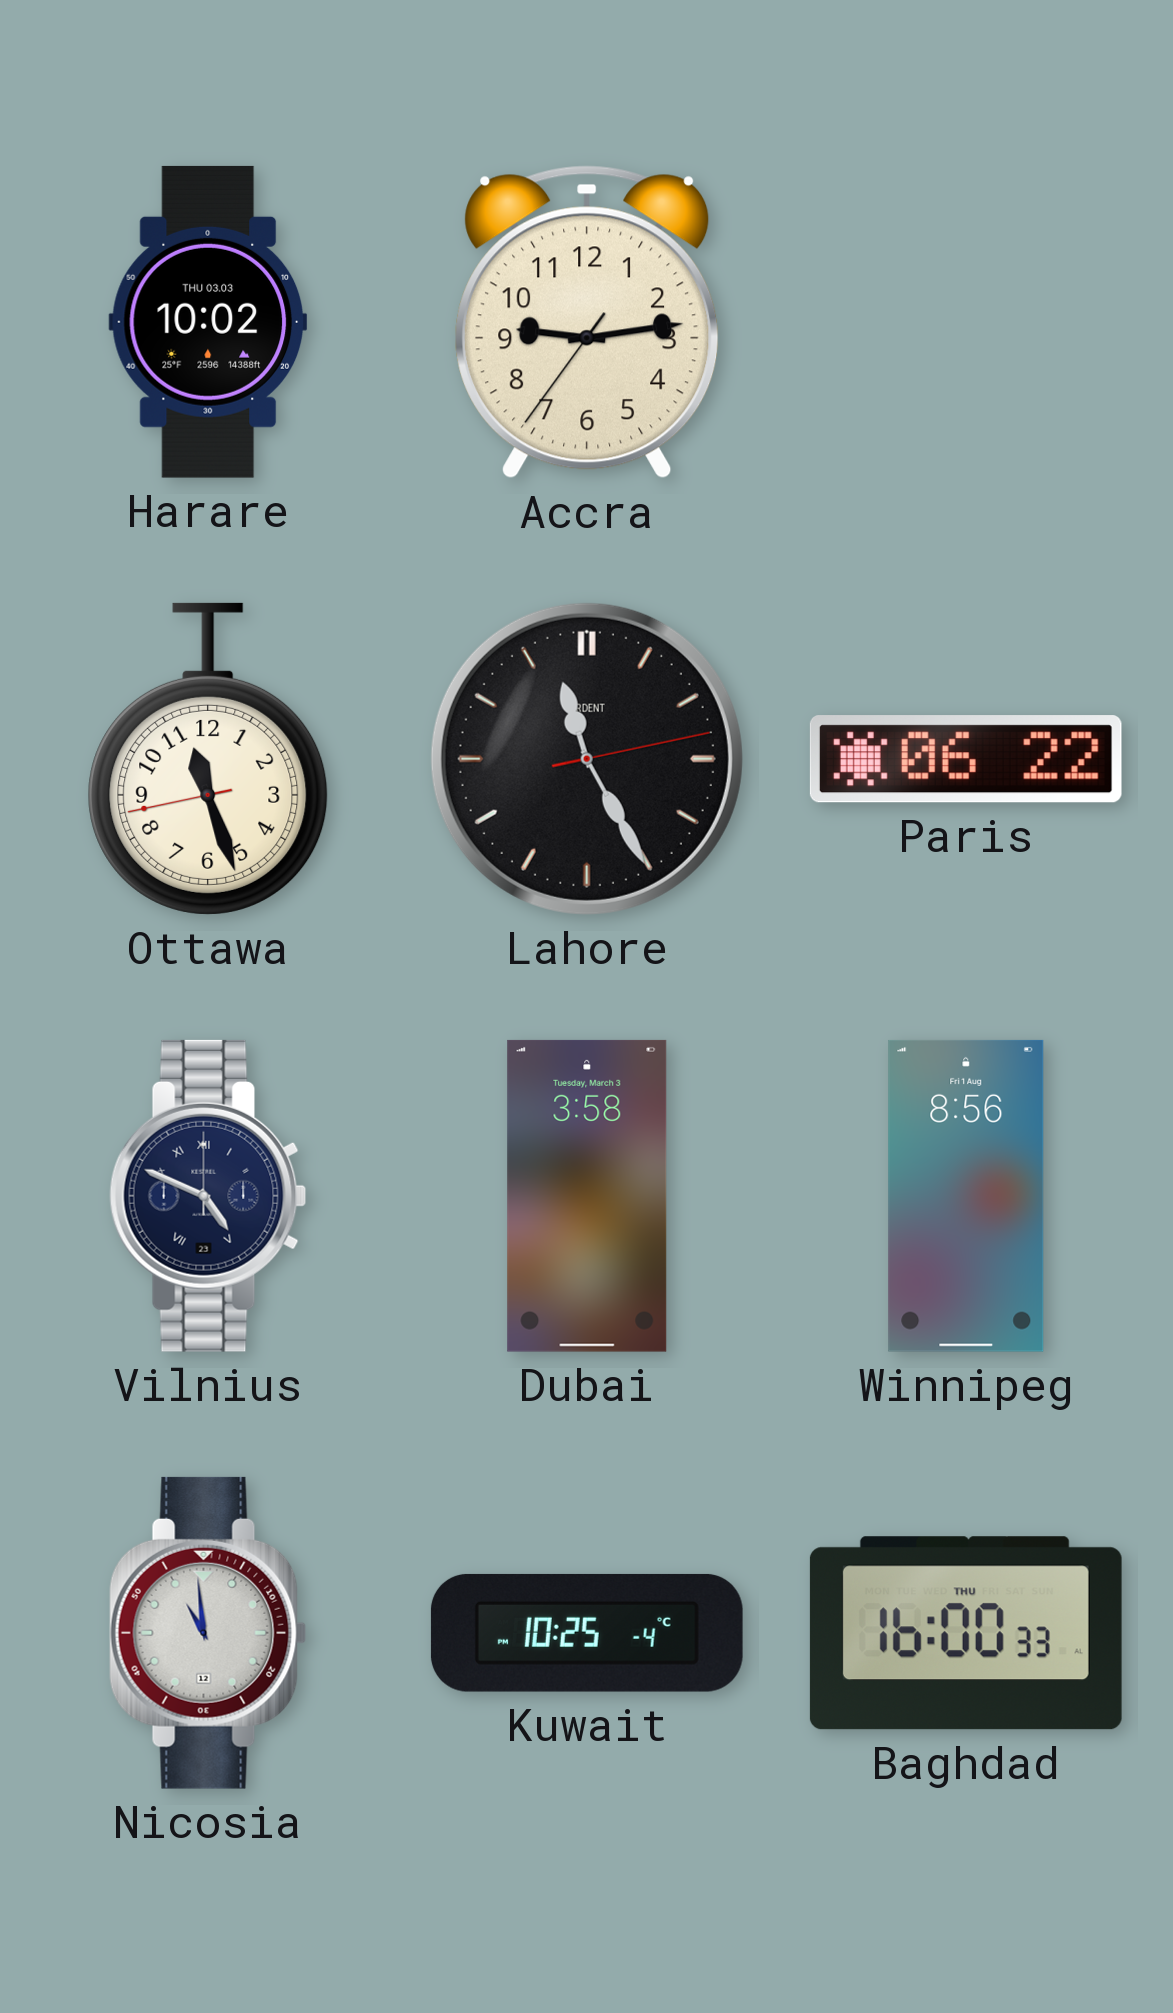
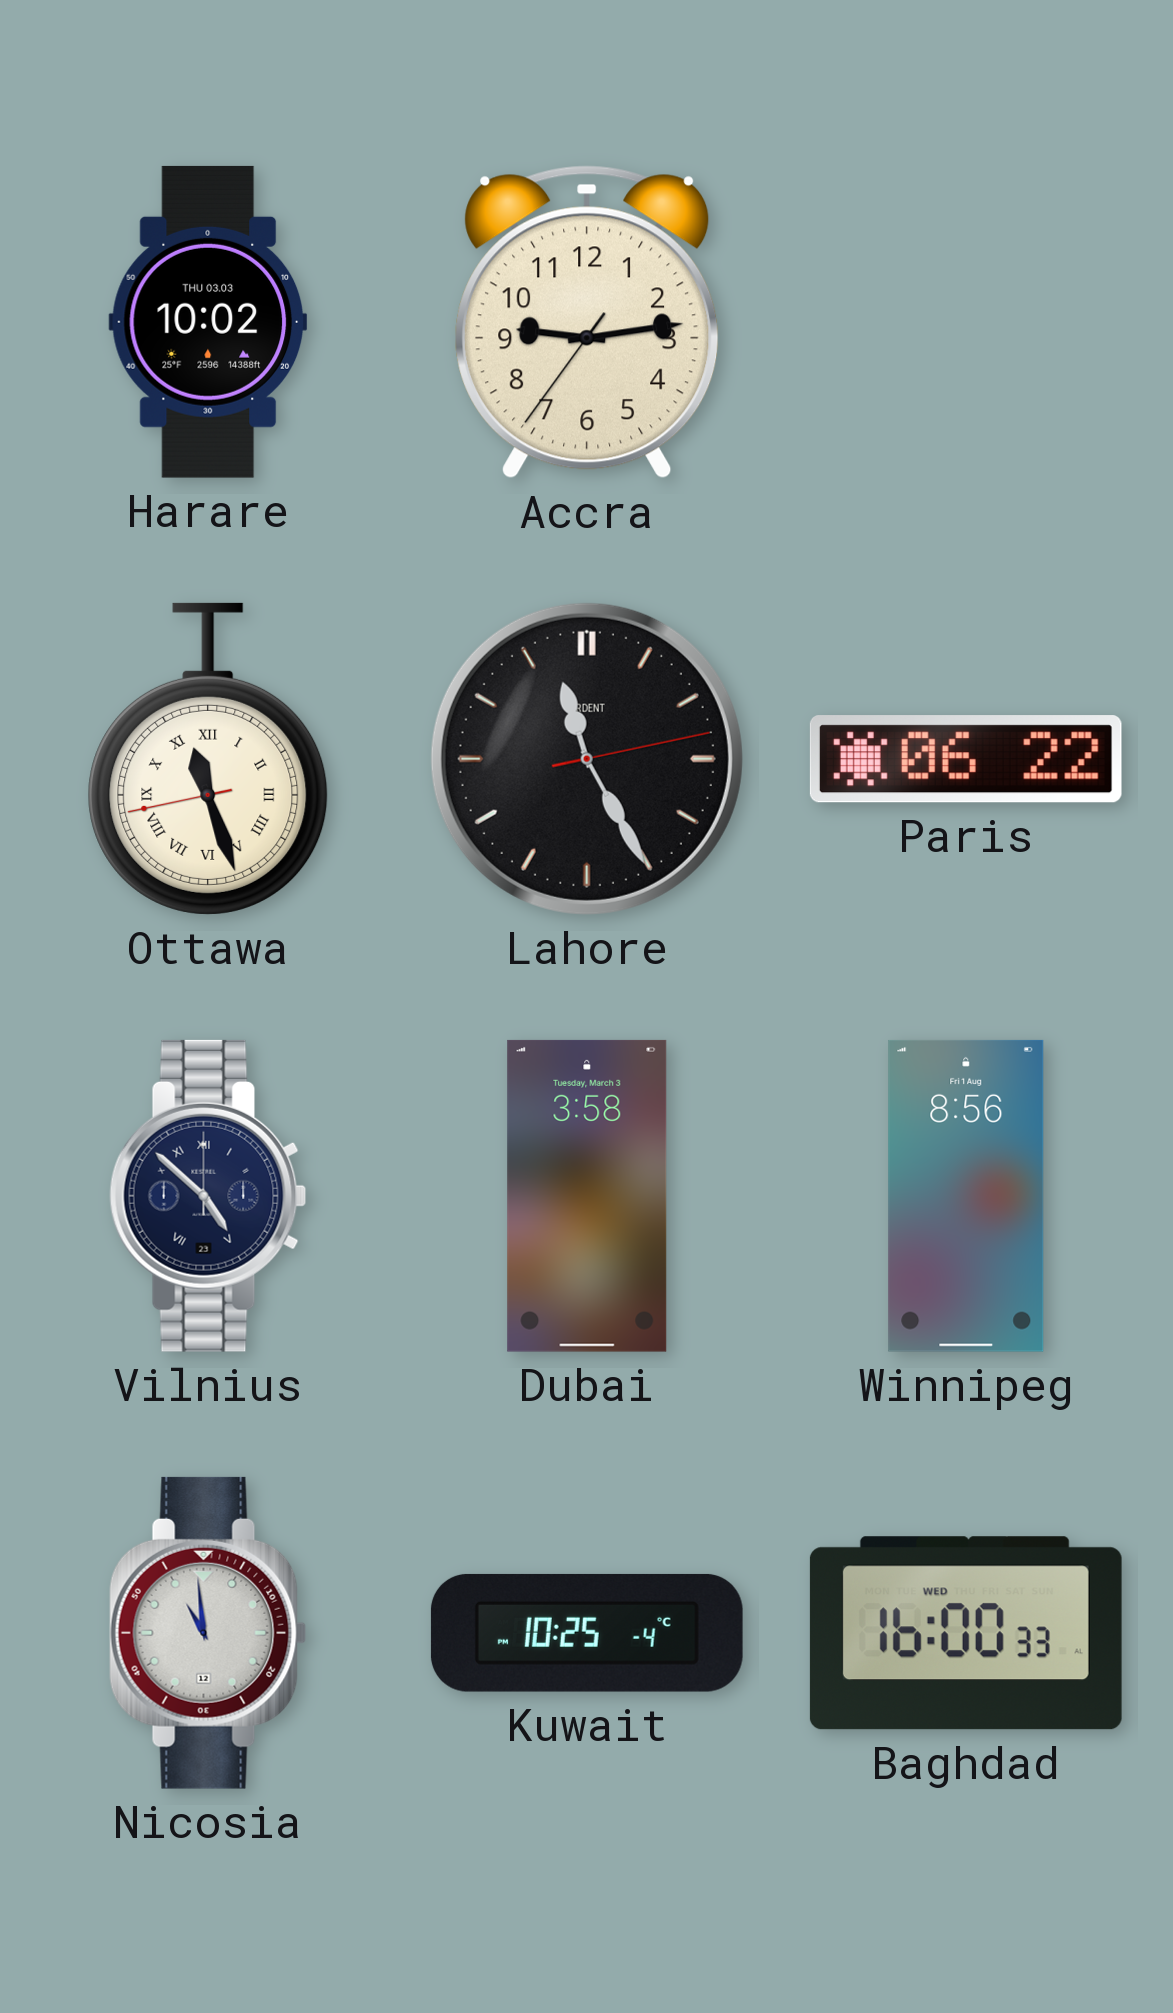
Ottawa numerals: Arabic -> Roman (208, 759)
Vilnius: 4:49 -> 4:52 (208, 1196)
Baghdad date: THU -> WED (966, 1633)
